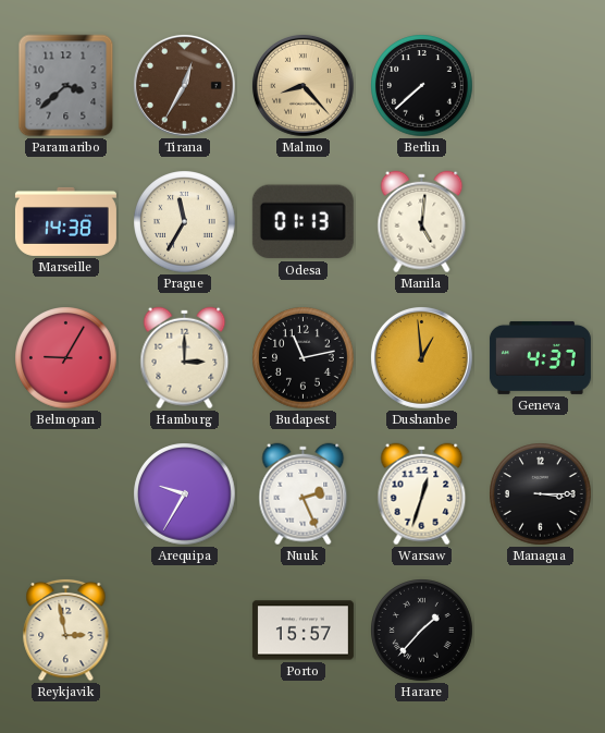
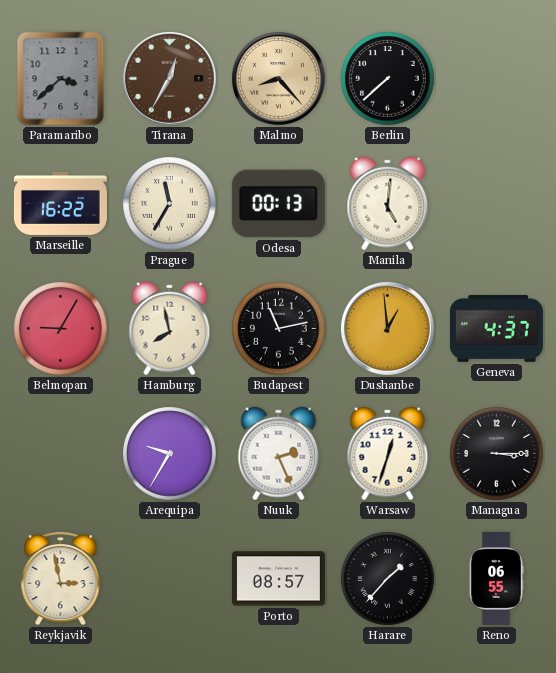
Marseille: 14:38 -> 16:22 (60, 203)
Odesa: 01:13 -> 00:13 (278, 204)
Hamburg: 3:00 -> 7:58 (170, 329)
Porto: 15:57 -> 08:57 (278, 579)
Reno: none -> 06:55 (496, 578)
